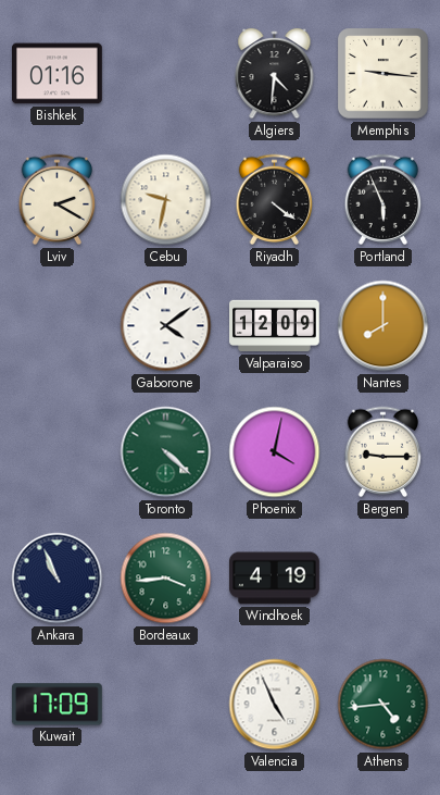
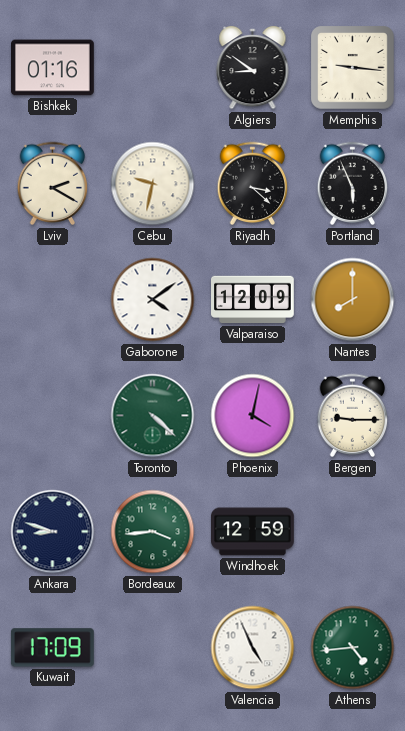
Algiers: 4:31 -> 8:51 (253, 68)
Riyadh: 4:21 -> 3:22 (253, 184)
Ankara: 10:56 -> 8:48 (53, 532)
Windhoek: 4:19 -> 12:59 (253, 532)
